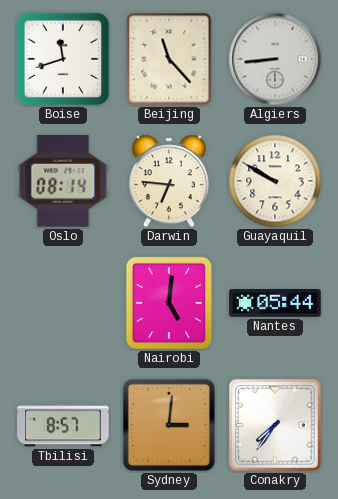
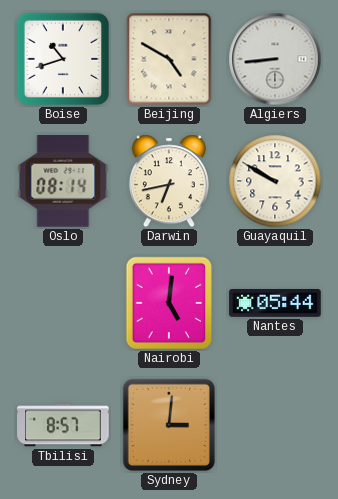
Boise: 11:42 -> 10:42 (63, 59)
Beijing: 11:23 -> 4:50 (169, 59)
Darwin: 6:46 -> 6:43 (169, 181)
Conakry: 7:36 -> none (275, 425)
